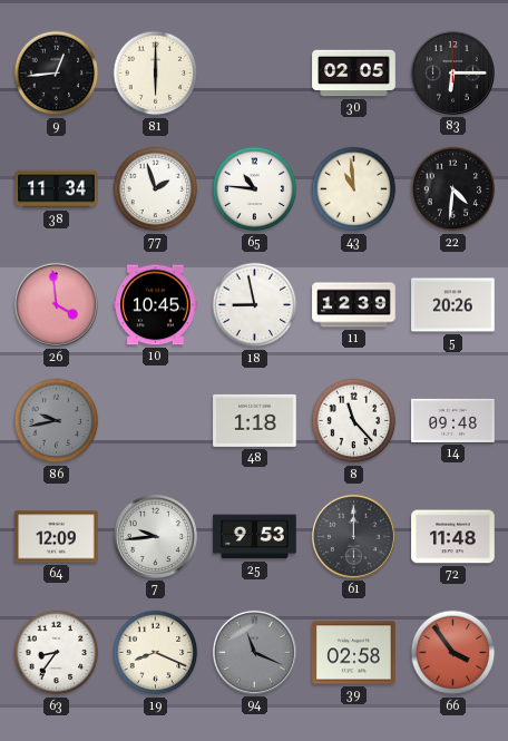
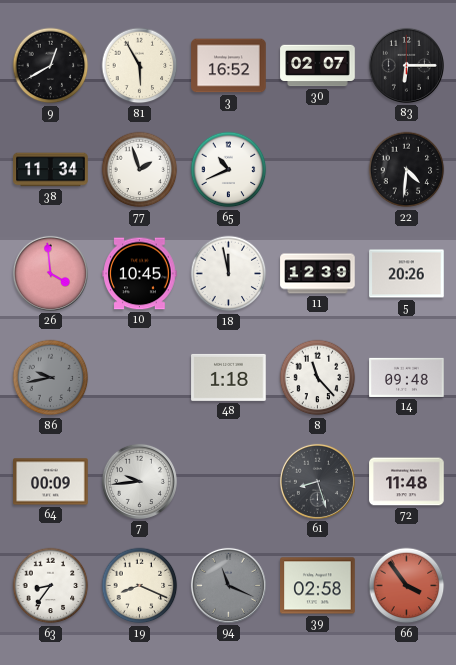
9: 12:44 -> 12:40 (51, 66)
81: 6:00 -> 5:55 (140, 66)
3: none -> 16:52 (229, 66)
30: 02:05 -> 02:07 (318, 66)
65: 10:46 -> 10:41 (229, 170)
43: 10:59 -> none (354, 189)
18: 8:58 -> 11:58 (229, 274)
64: 12:09 -> 00:09 (51, 482)
25: 9:53 -> none (255, 537)
61: 12:00 -> 8:27 (317, 481)
